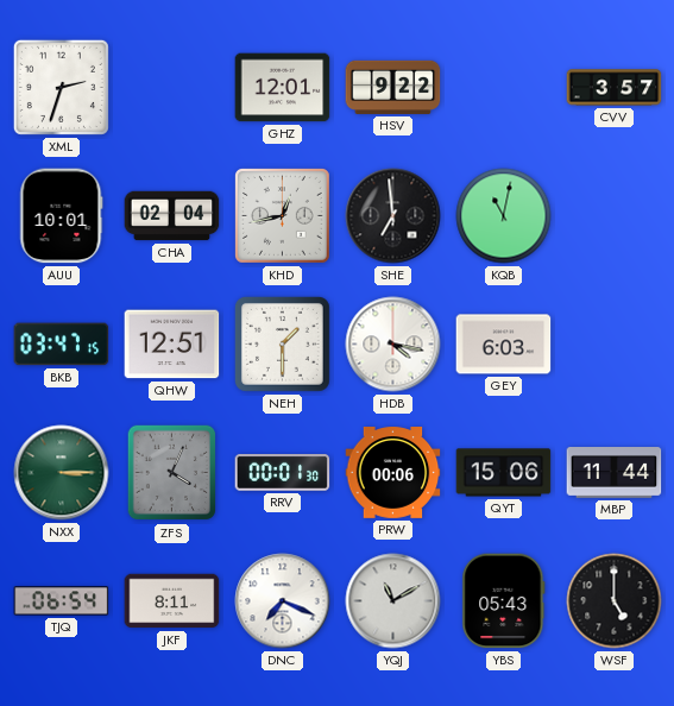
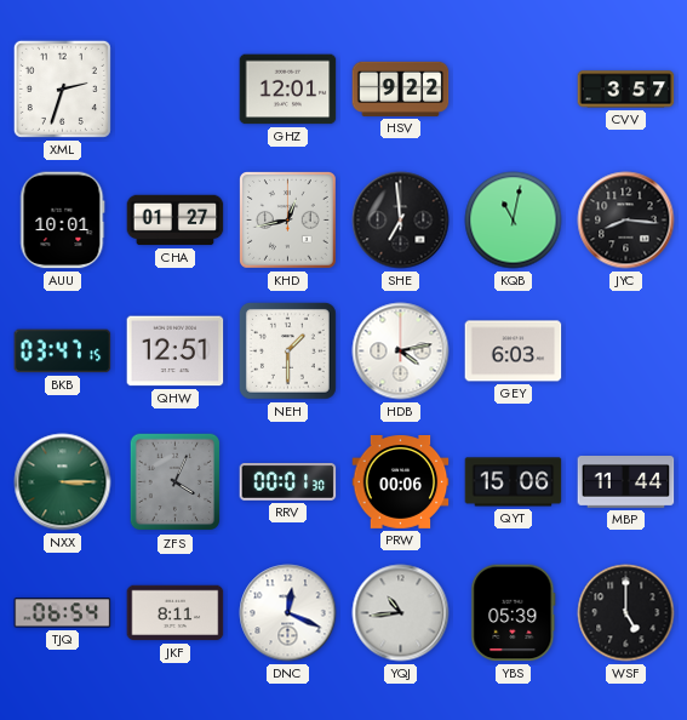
CHA: 02:04 -> 01:27 (176, 221)
JYC: none -> 8:16 (626, 221)
HDB: 4:17 -> 4:13 (401, 352)
DNC: 7:19 -> 12:19 (288, 613)
YQJ: 11:10 -> 10:44 (401, 613)
YBS: 05:43 -> 05:39 (514, 613)
